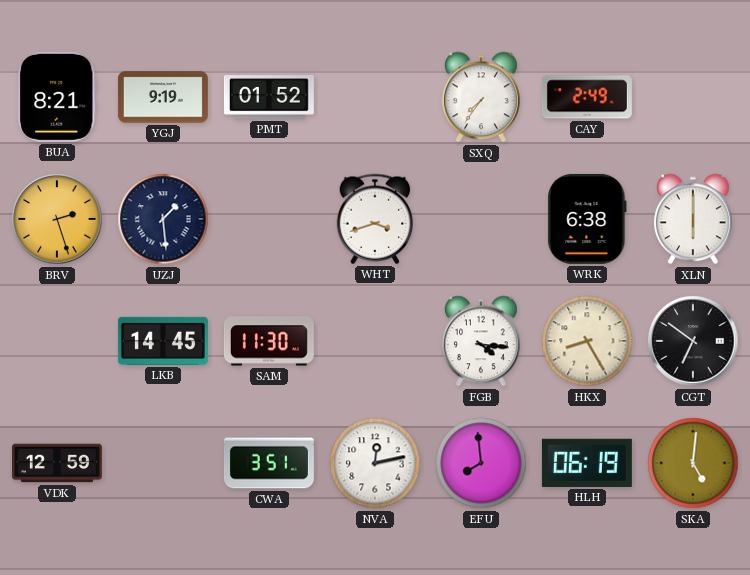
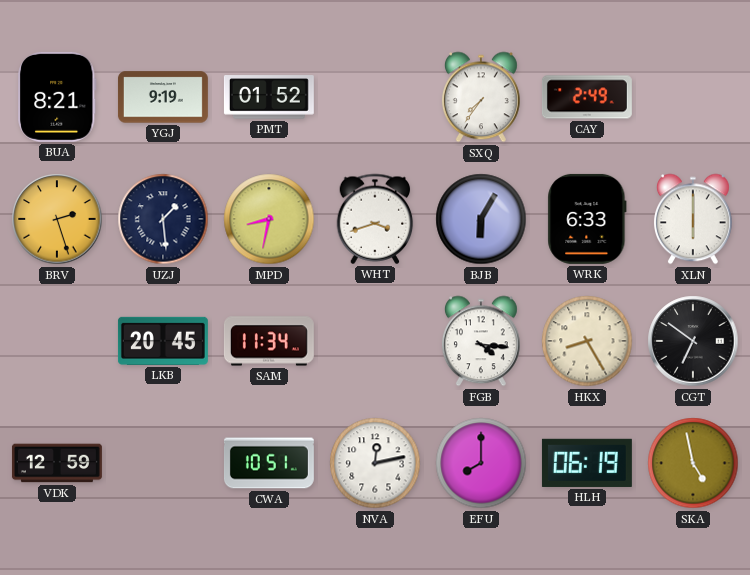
MPD: none -> 8:32 (269, 219)
BJB: none -> 6:05 (481, 219)
WRK: 6:38 -> 6:33 (587, 219)
LKB: 14:45 -> 20:45 (163, 341)
SAM: 11:30 -> 11:34 (269, 341)
CWA: 3:51 -> 10:51 (269, 463)
EFU: 7:59 -> 8:00 (481, 463)
SKA: 5:01 -> 4:58 (693, 463)
